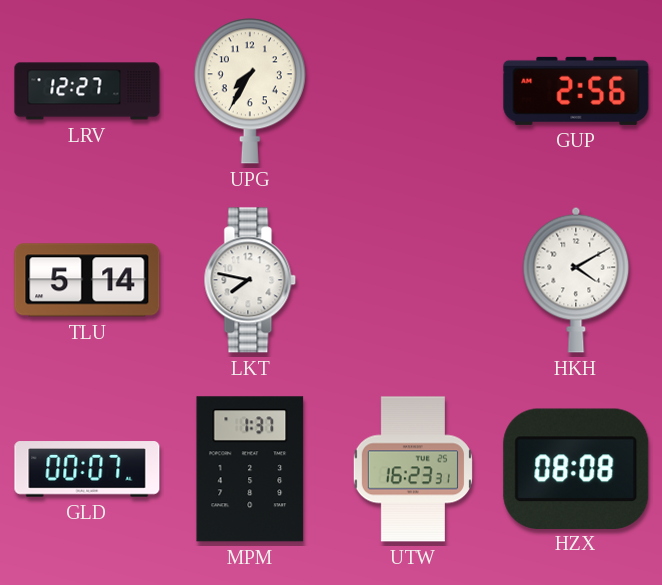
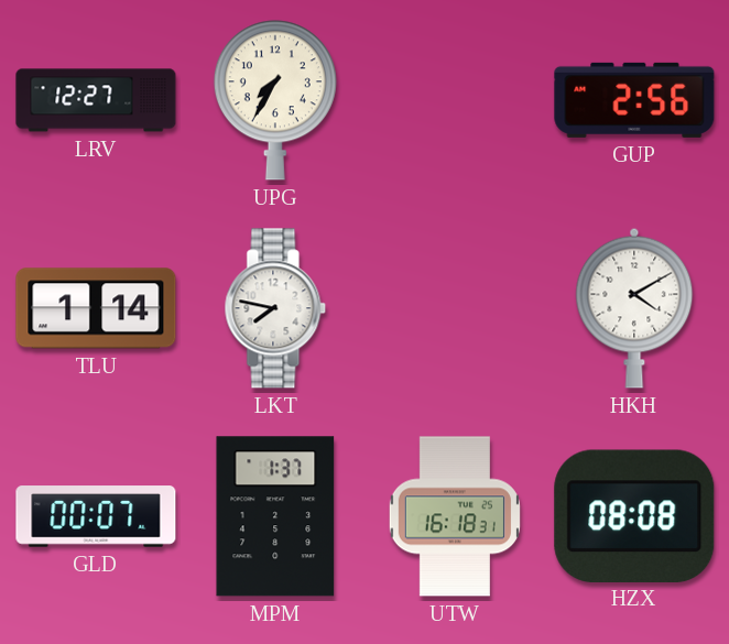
TLU: 5:14 -> 1:14 (96, 308)
UTW: 16:23 -> 16:18 (455, 516)
